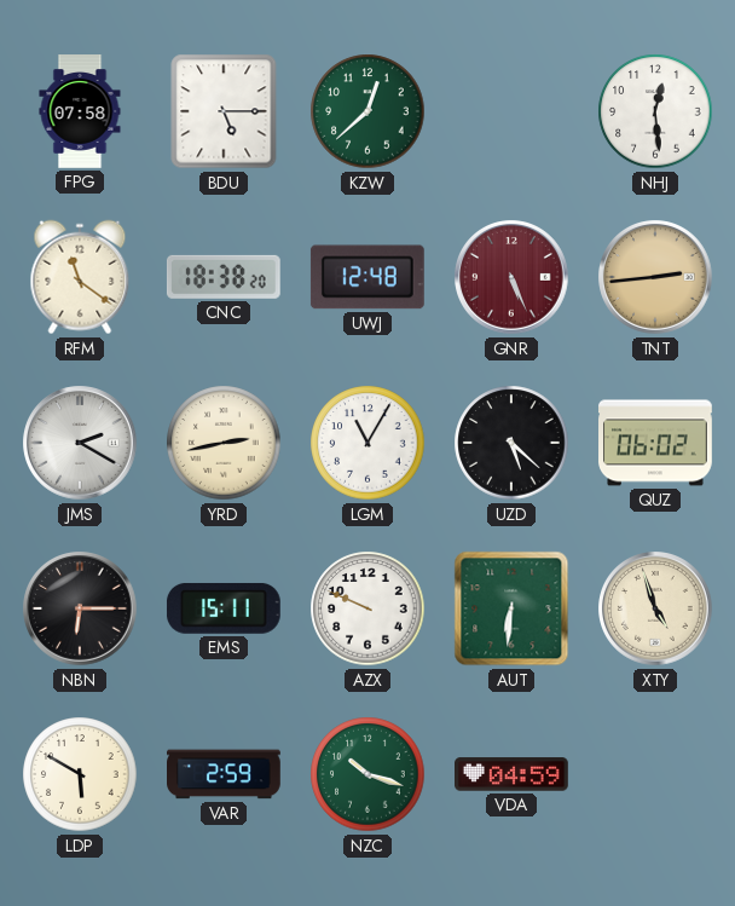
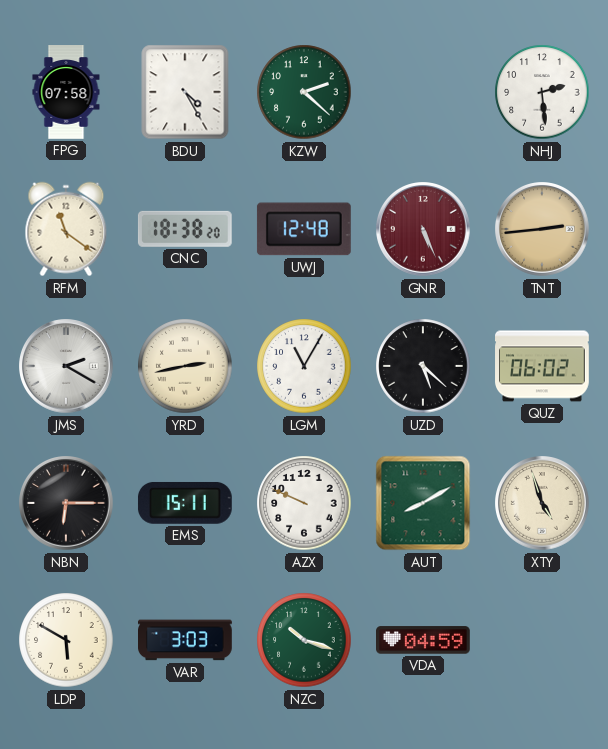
BDU: 5:15 -> 4:25 (185, 92)
KZW: 12:38 -> 2:22 (304, 92)
NHJ: 12:29 -> 2:29 (542, 92)
AUT: 6:31 -> 8:10 (423, 503)
VAR: 2:59 -> 3:03 (186, 640)
